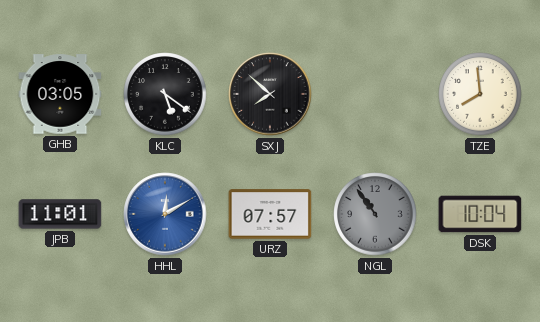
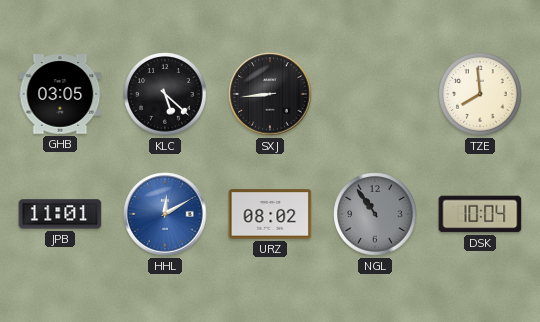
KLC: 5:21 -> 5:22 (165, 94)
SXJ: 7:52 -> 8:44 (270, 94)
URZ: 07:57 -> 08:02 (270, 214)
